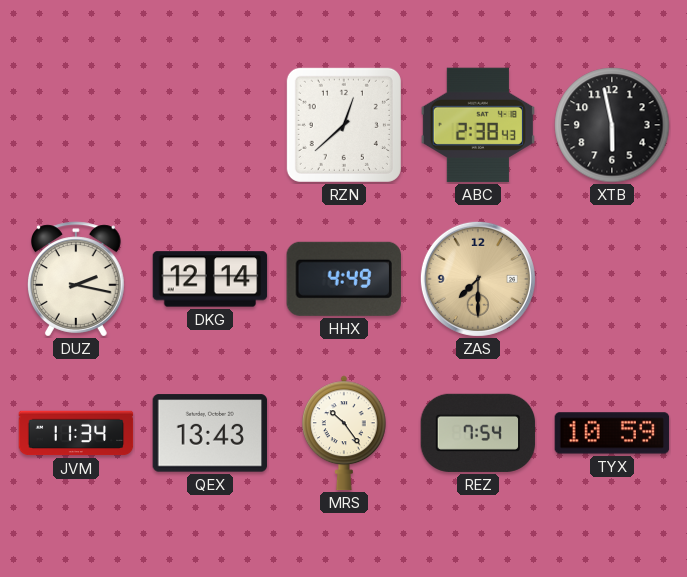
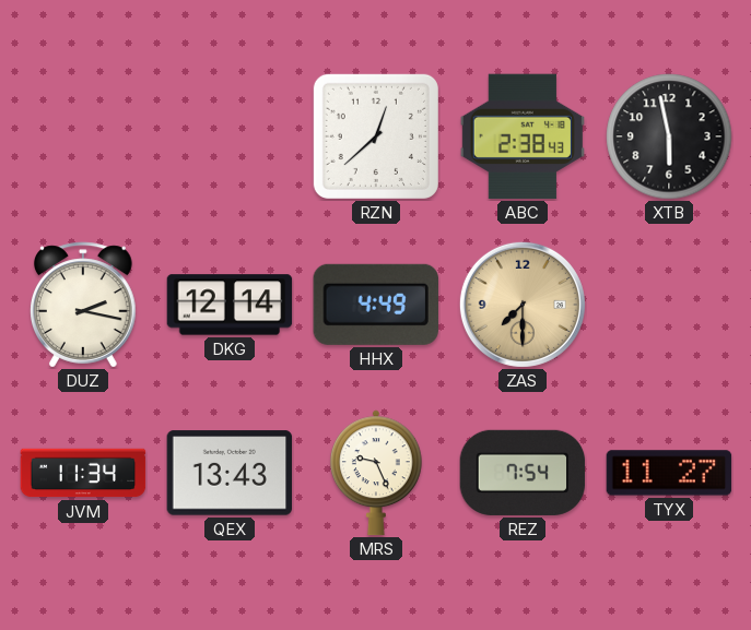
MRS: 10:24 -> 9:26 (377, 473)
TYX: 10:59 -> 11:27 (669, 473)
